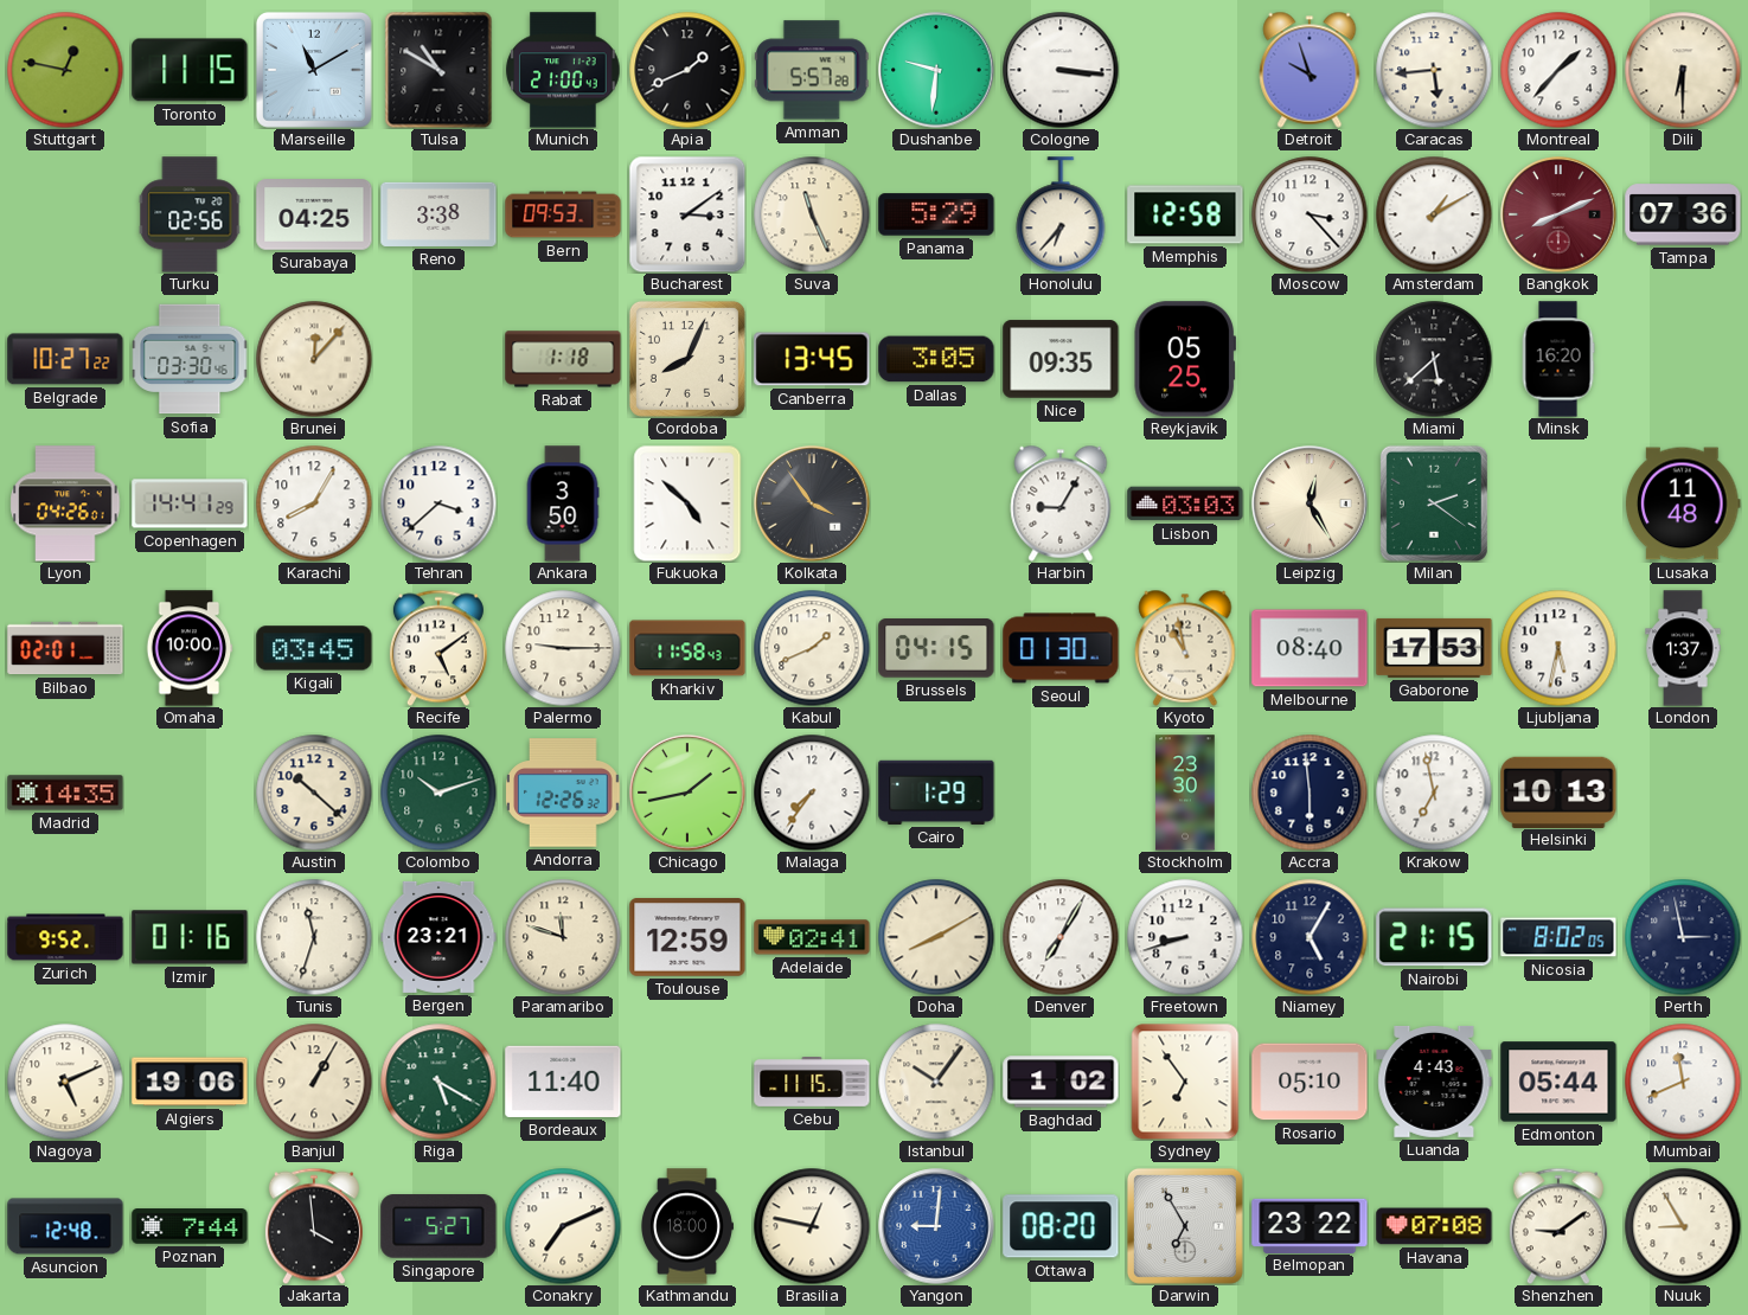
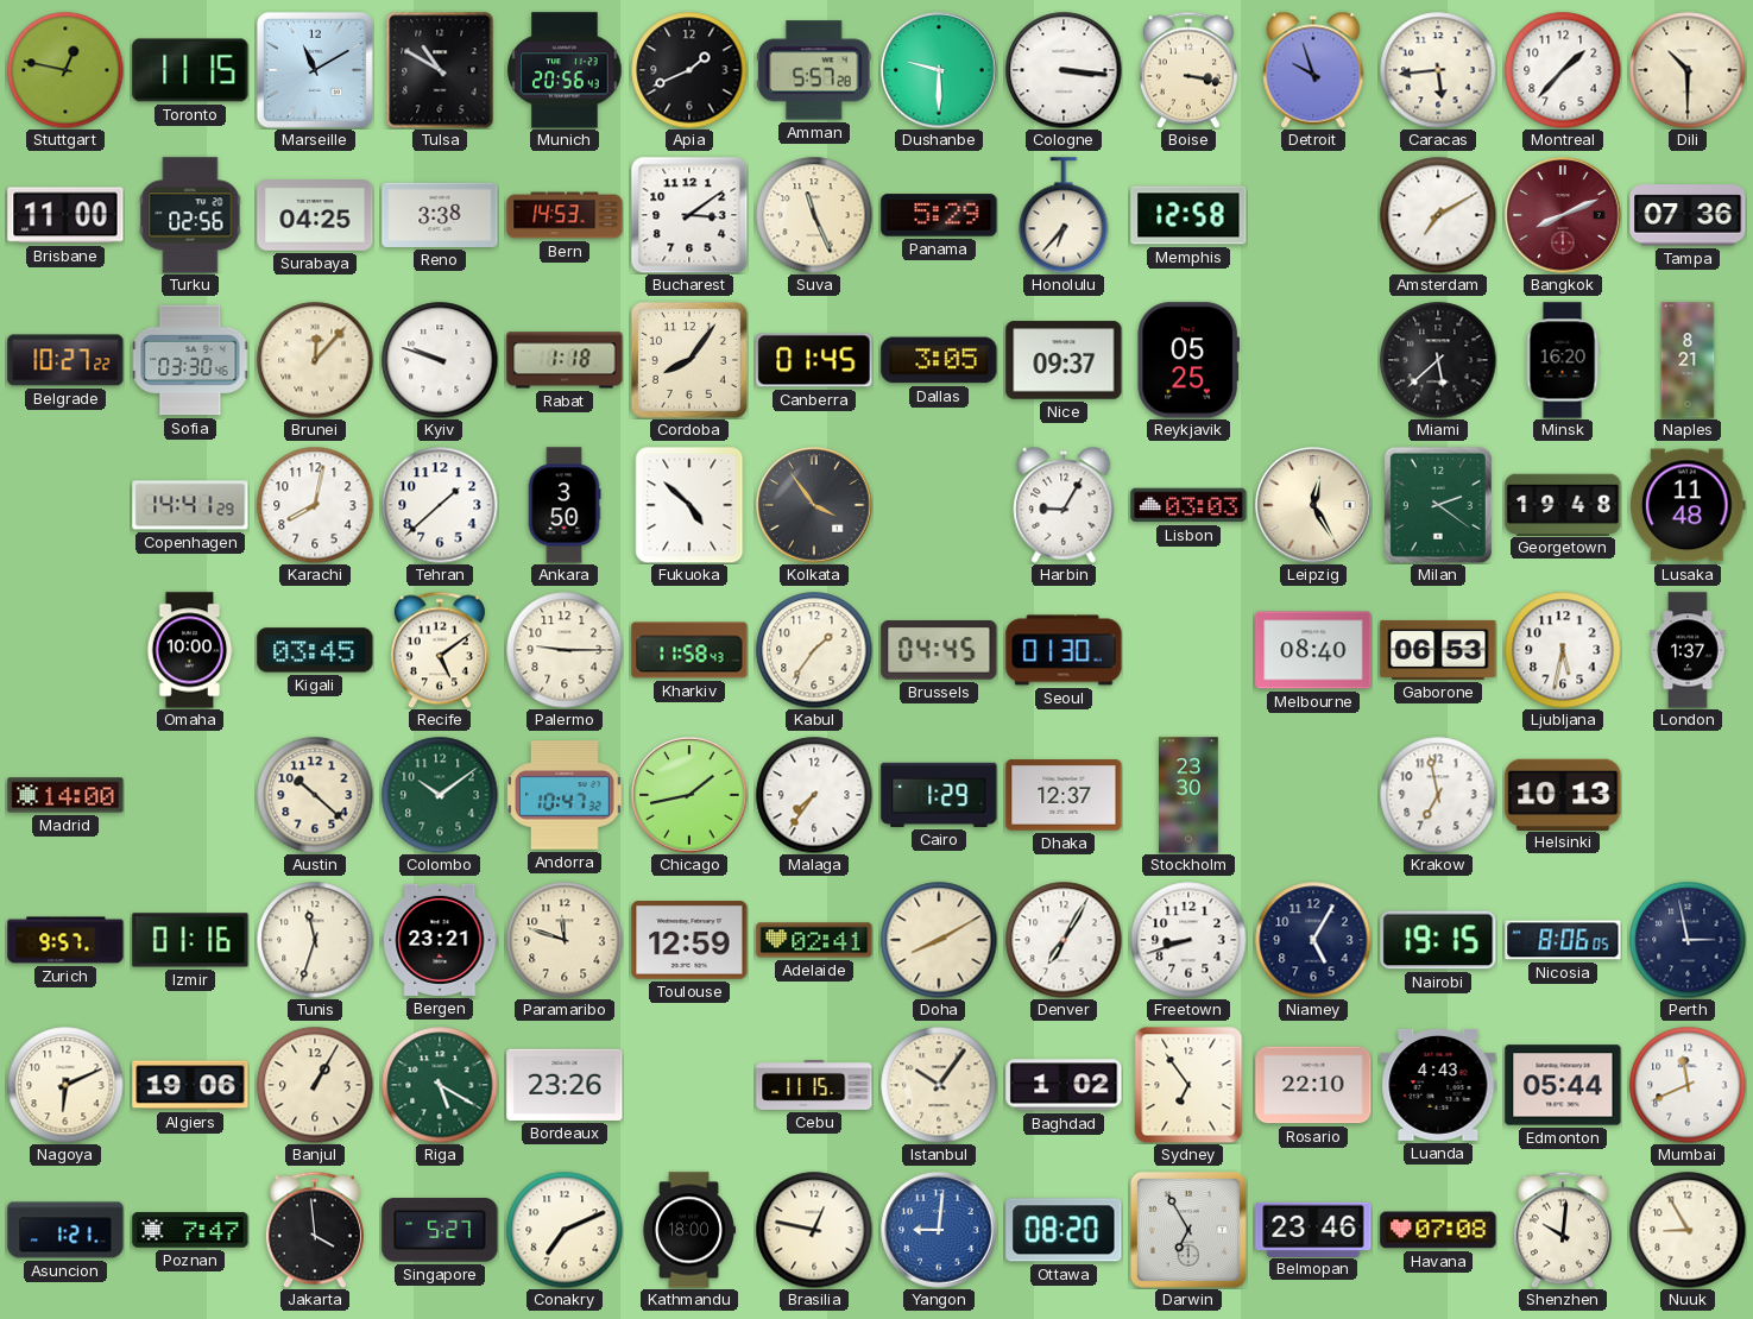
Munich: 21:00 -> 20:56 (565, 70)
Dushanbe: 9:31 -> 9:30 (939, 70)
Boise: none -> 3:17 (1188, 70)
Dili: 6:30 -> 10:30 (1688, 70)
Brisbane: none -> 11:00 (65, 215)
Bern: 09:53 -> 14:53 (565, 215)
Moscow: 3:23 -> none (1310, 214)
Amsterdam: 1:10 -> 7:10 (1438, 215)
Kyiv: none -> 9:48 (440, 360)
Cordoba: 8:04 -> 8:06 (689, 360)
Canberra: 13:45 -> 01:45 (814, 360)
Nice: 09:35 -> 09:37 (1064, 360)
Naples: none -> 8:21 (1688, 360)
Lyon: 04:26 -> none (65, 503)
Karachi: 8:05 -> 8:02 (315, 505)
Tehran: 3:38 -> 1:38 (440, 505)
Georgetown: none -> 19:48 (1563, 504)
Bilbao: 02:01 -> none (65, 648)
Kabul: 1:41 -> 1:36 (814, 650)
Brussels: 04:15 -> 04:45 (939, 650)
Kyoto: 10:58 -> none (1185, 648)
Gaborone: 17:53 -> 06:53 (1438, 650)
Madrid: 14:35 -> 14:00 (65, 795)
Colombo: 10:12 -> 10:09 (440, 795)
Andorra: 12:26 -> 10:47 (566, 795)
Dhaka: none -> 12:37 (1064, 795)
Accra: 5:59 -> none (1310, 793)
Zurich: 9:52 -> 9:57 (65, 940)
Nairobi: 21:15 -> 19:15 (1438, 940)
Nicosia: 8:02 -> 8:06 (1563, 940)
Nagoya: 5:11 -> 6:11 (65, 1085)
Bordeaux: 11:40 -> 23:26 (565, 1085)
Rosario: 05:10 -> 22:10 (1313, 1085)
Asuncion: 12:48 -> 1:21 (65, 1230)
Poznan: 7:44 -> 7:47 (190, 1230)
Belmopan: 23:22 -> 23:46 (1313, 1229)
Shenzhen: 9:09 -> 10:01 (1563, 1230)
